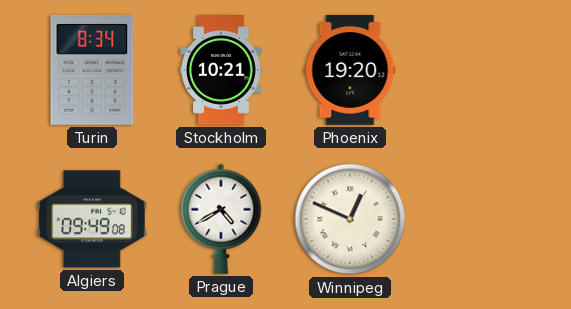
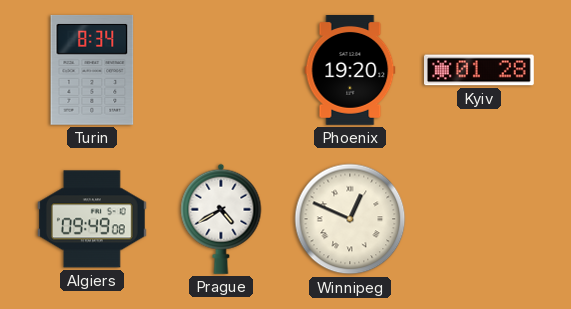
Stockholm: 10:21 -> none (221, 71)
Kyiv: none -> 01:28 (480, 70)
